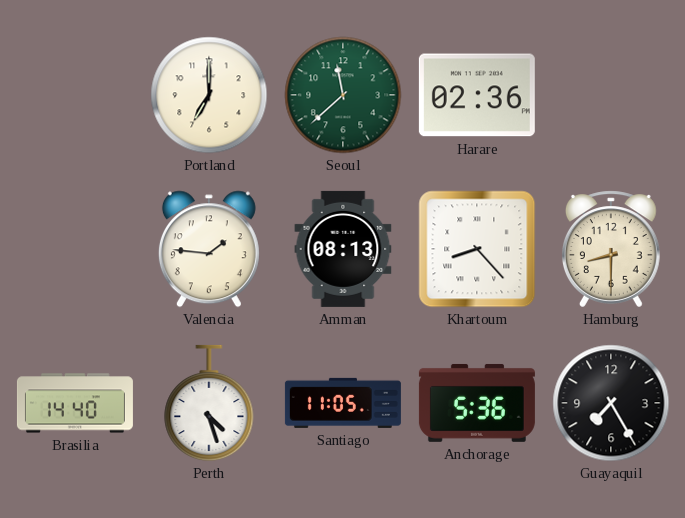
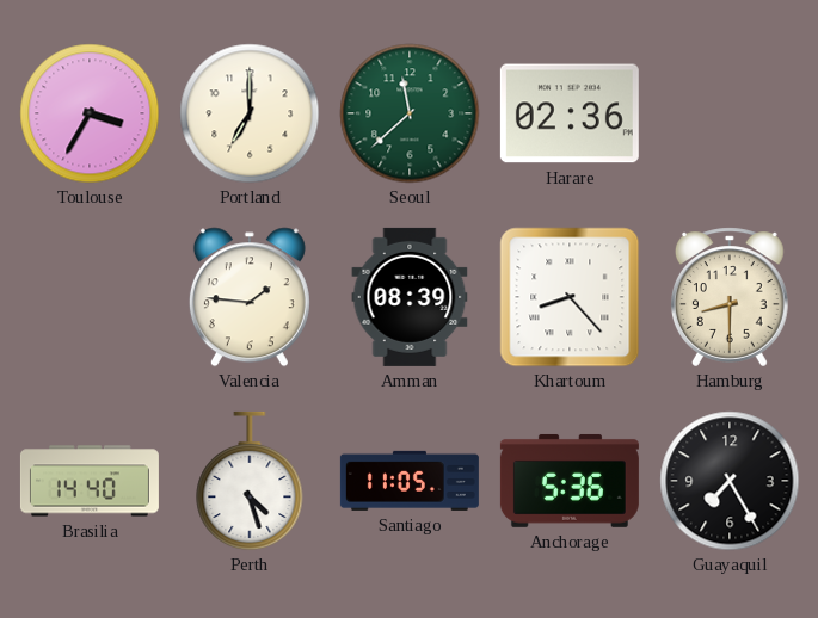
Toulouse: none -> 3:35 (90, 113)
Amman: 08:13 -> 08:39 (410, 297)
